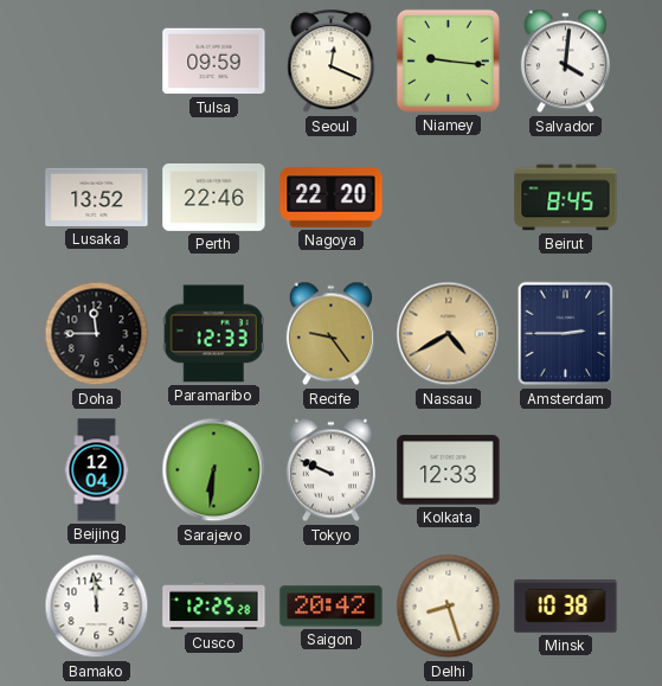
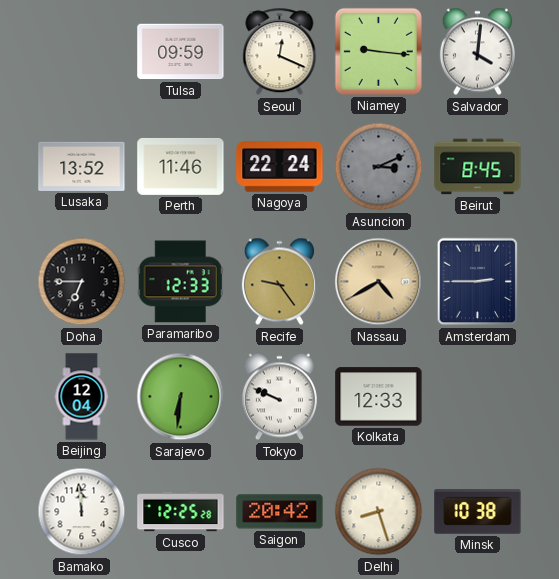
Perth: 22:46 -> 11:46 (181, 166)
Nagoya: 22:20 -> 22:24 (280, 167)
Asuncion: none -> 3:11 (379, 167)
Doha: 11:45 -> 6:45 (82, 282)
